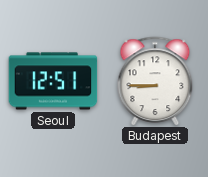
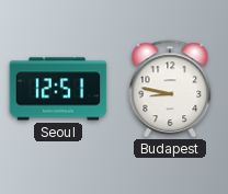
Budapest: 8:45 -> 8:47 (170, 89)
